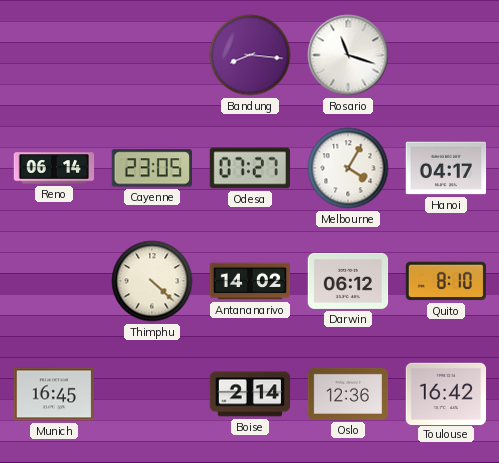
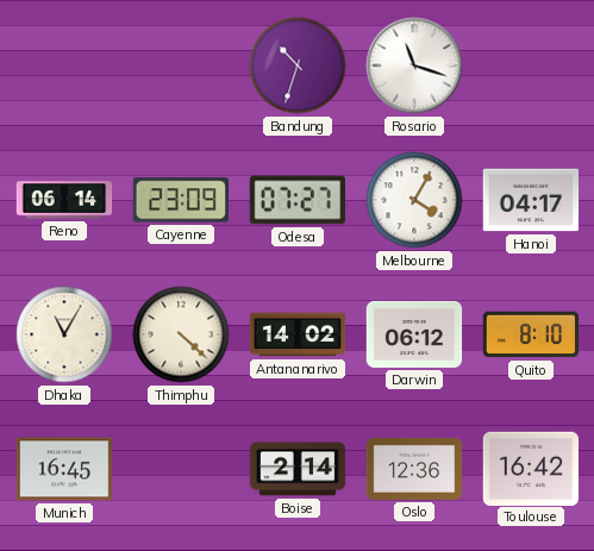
Bandung: 8:16 -> 10:33 (298, 65)
Cayenne: 23:05 -> 23:09 (180, 200)
Dhaka: none -> 11:05 (64, 334)
